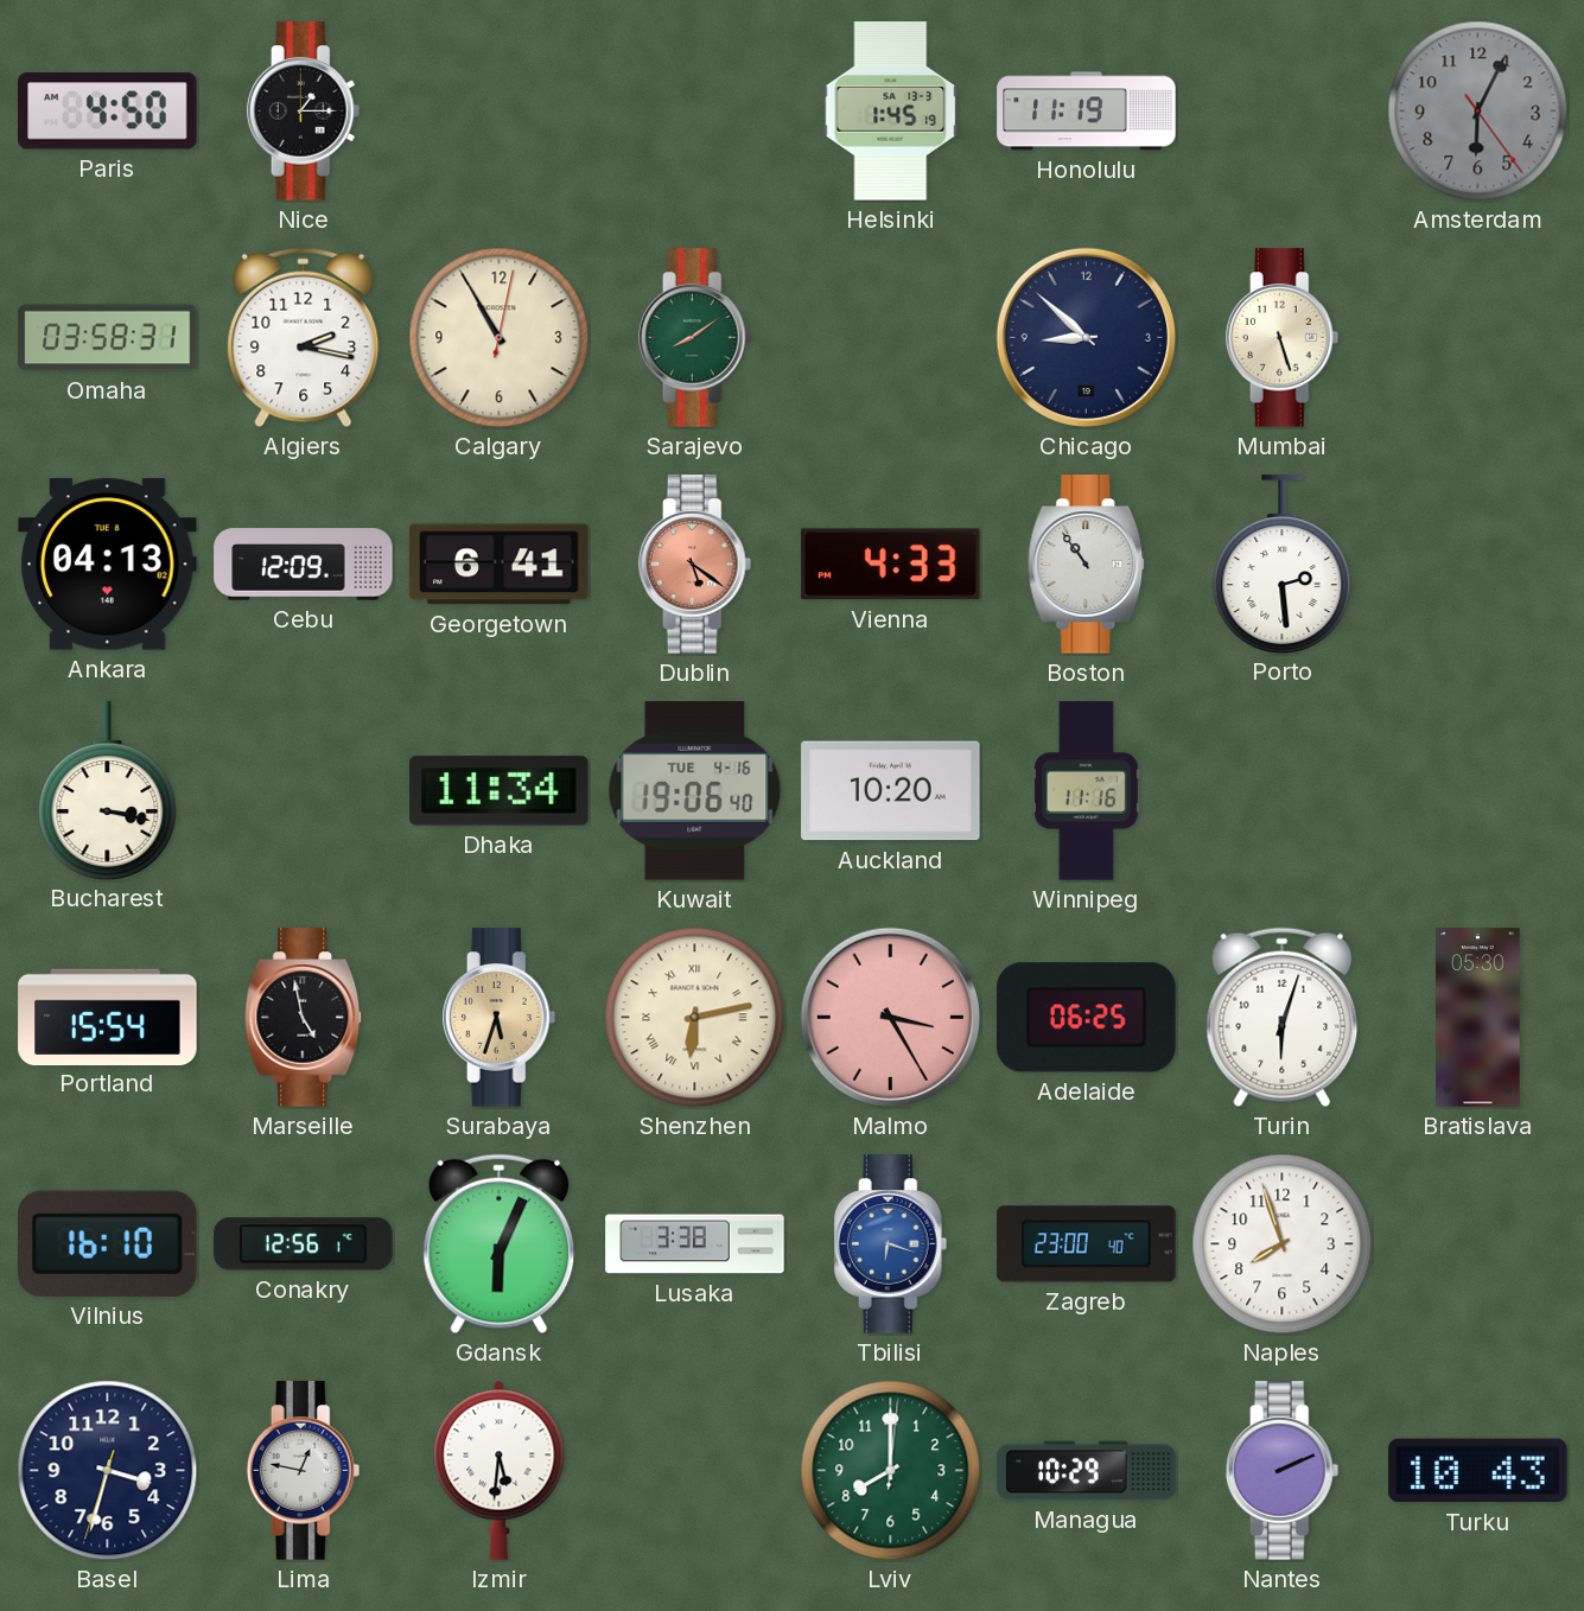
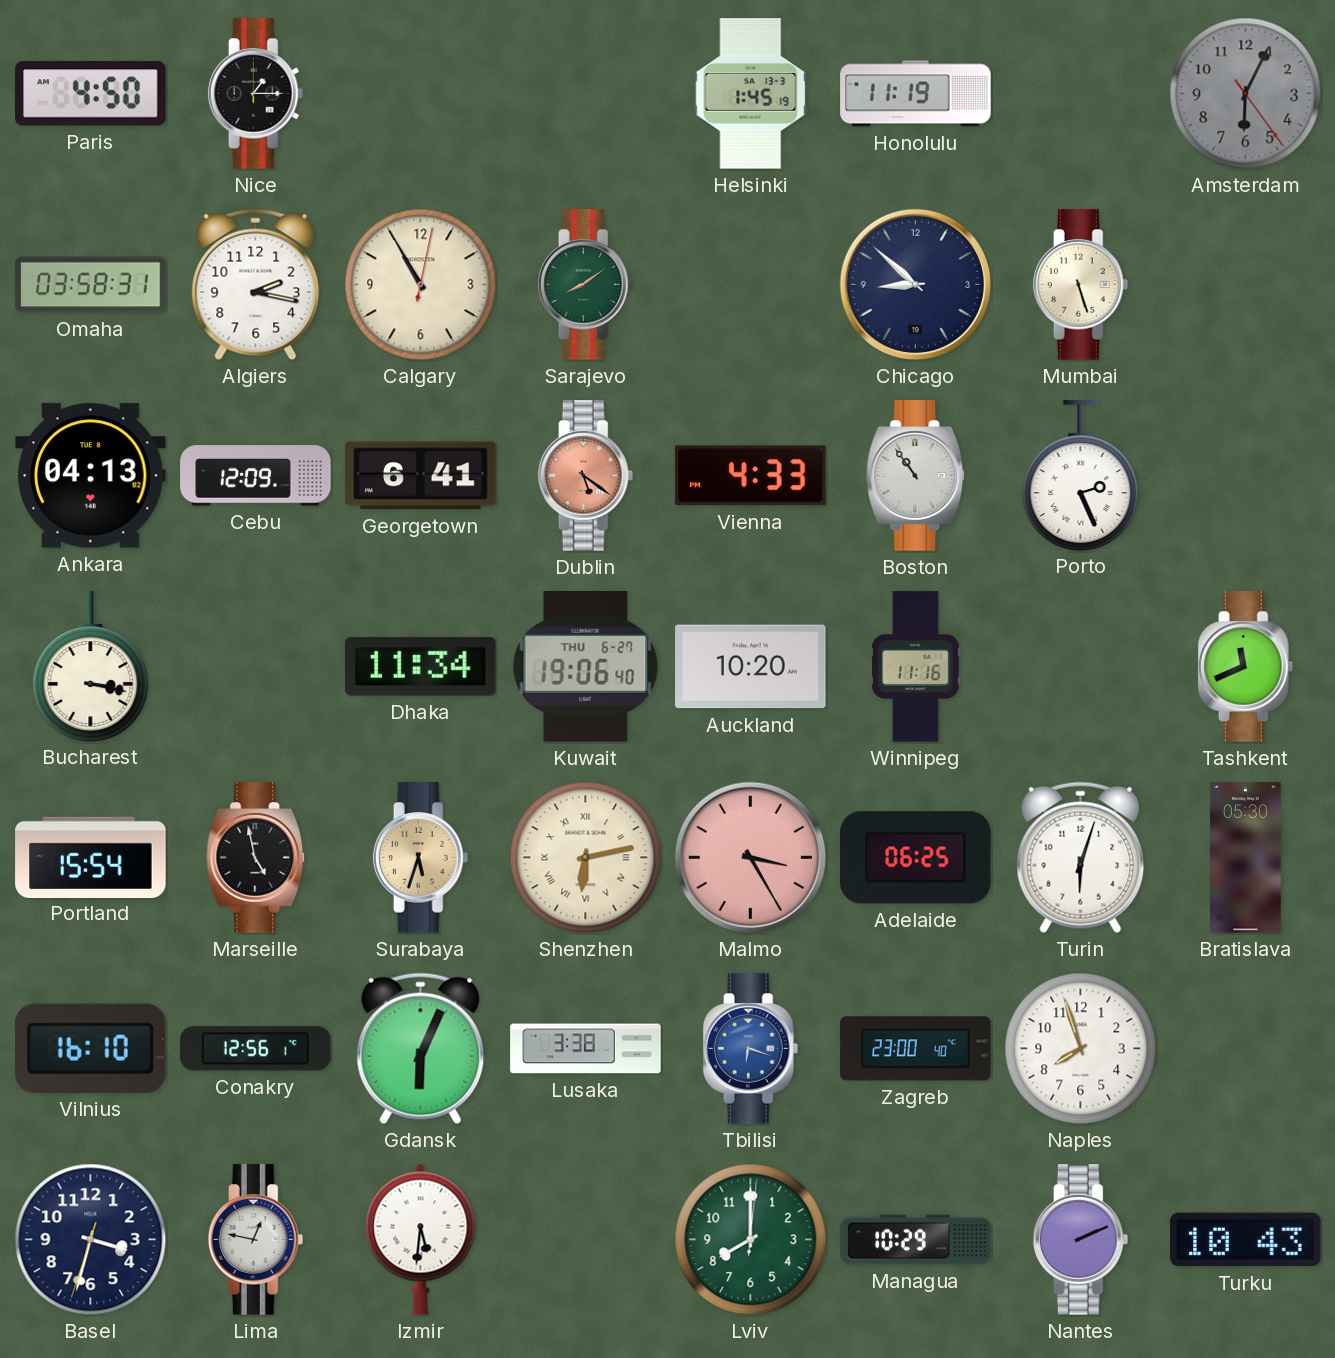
Porto: 2:29 -> 2:26 (1081, 475)
Kuwait date: TUE 4-16 -> THU 6-27 (586, 667)
Tashkent: none -> 11:41 (1246, 667)
